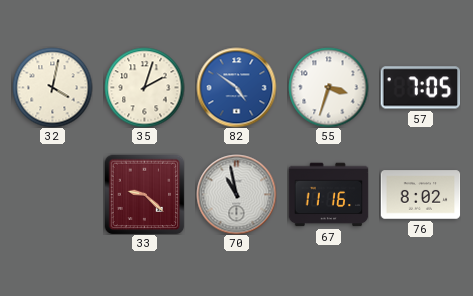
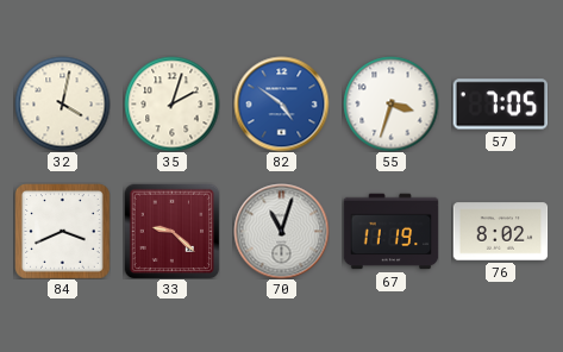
84: none -> 3:41 (62, 231)
70: 10:58 -> 11:03 (281, 231)
67: 11:16 -> 11:19 (390, 232)
